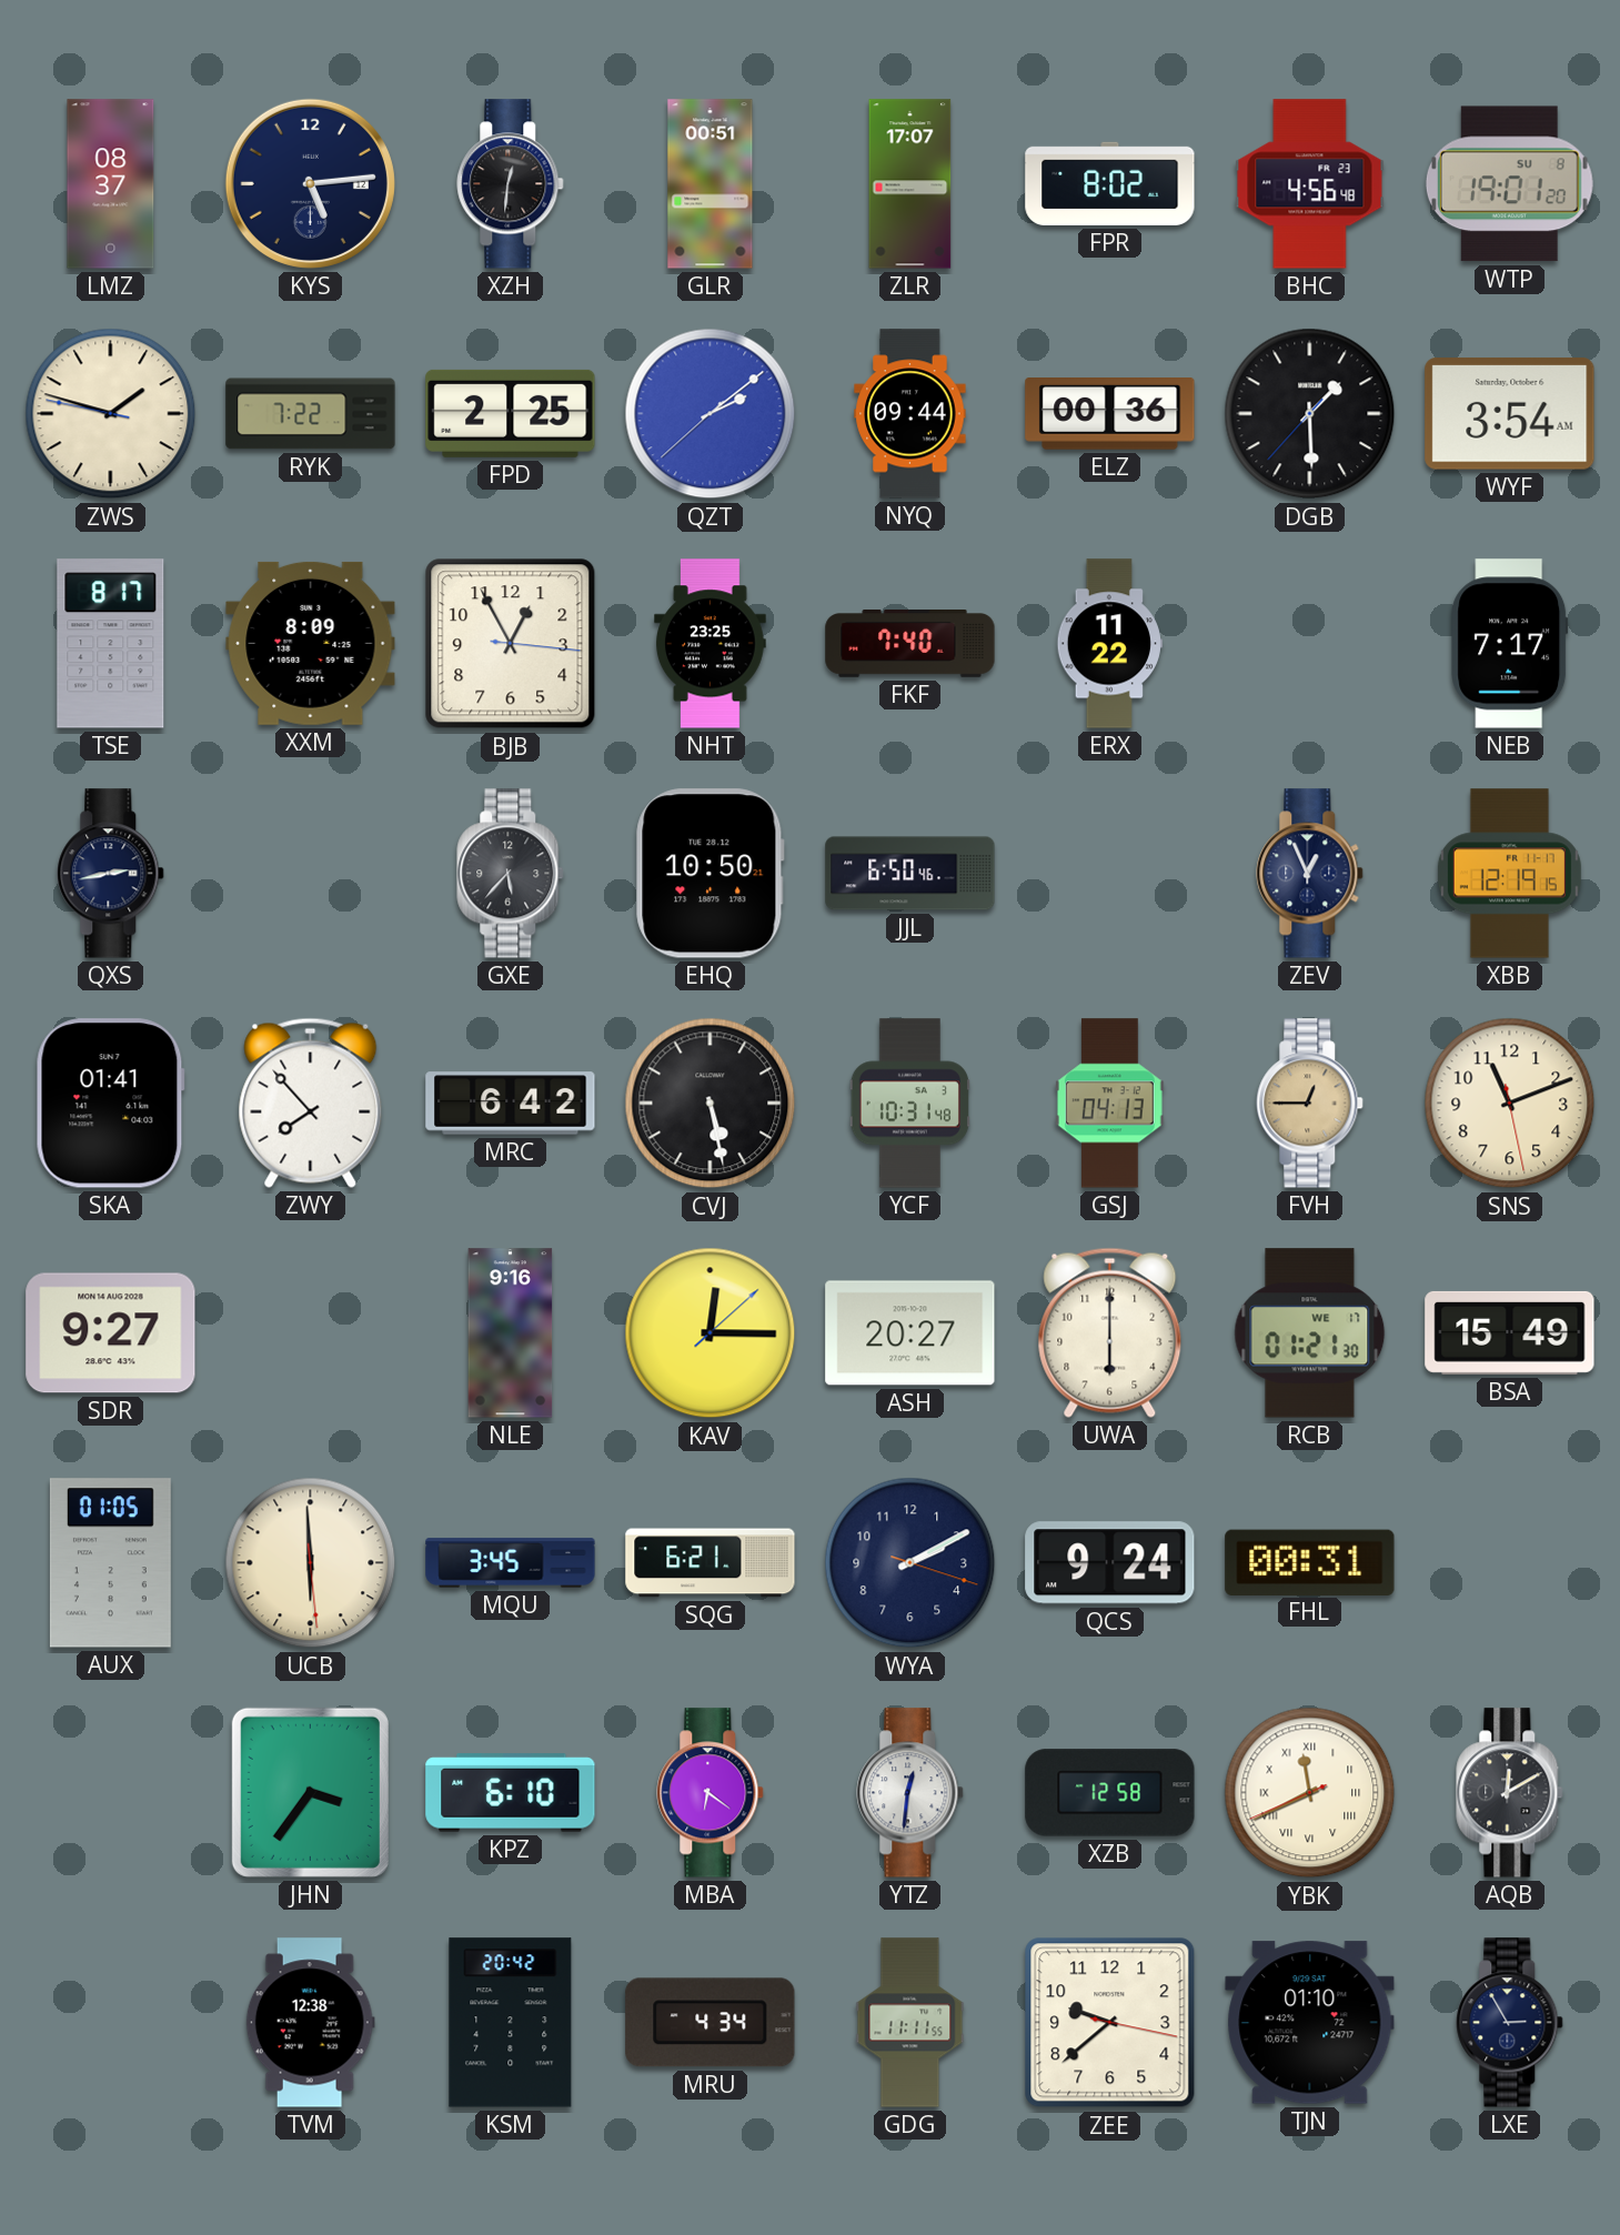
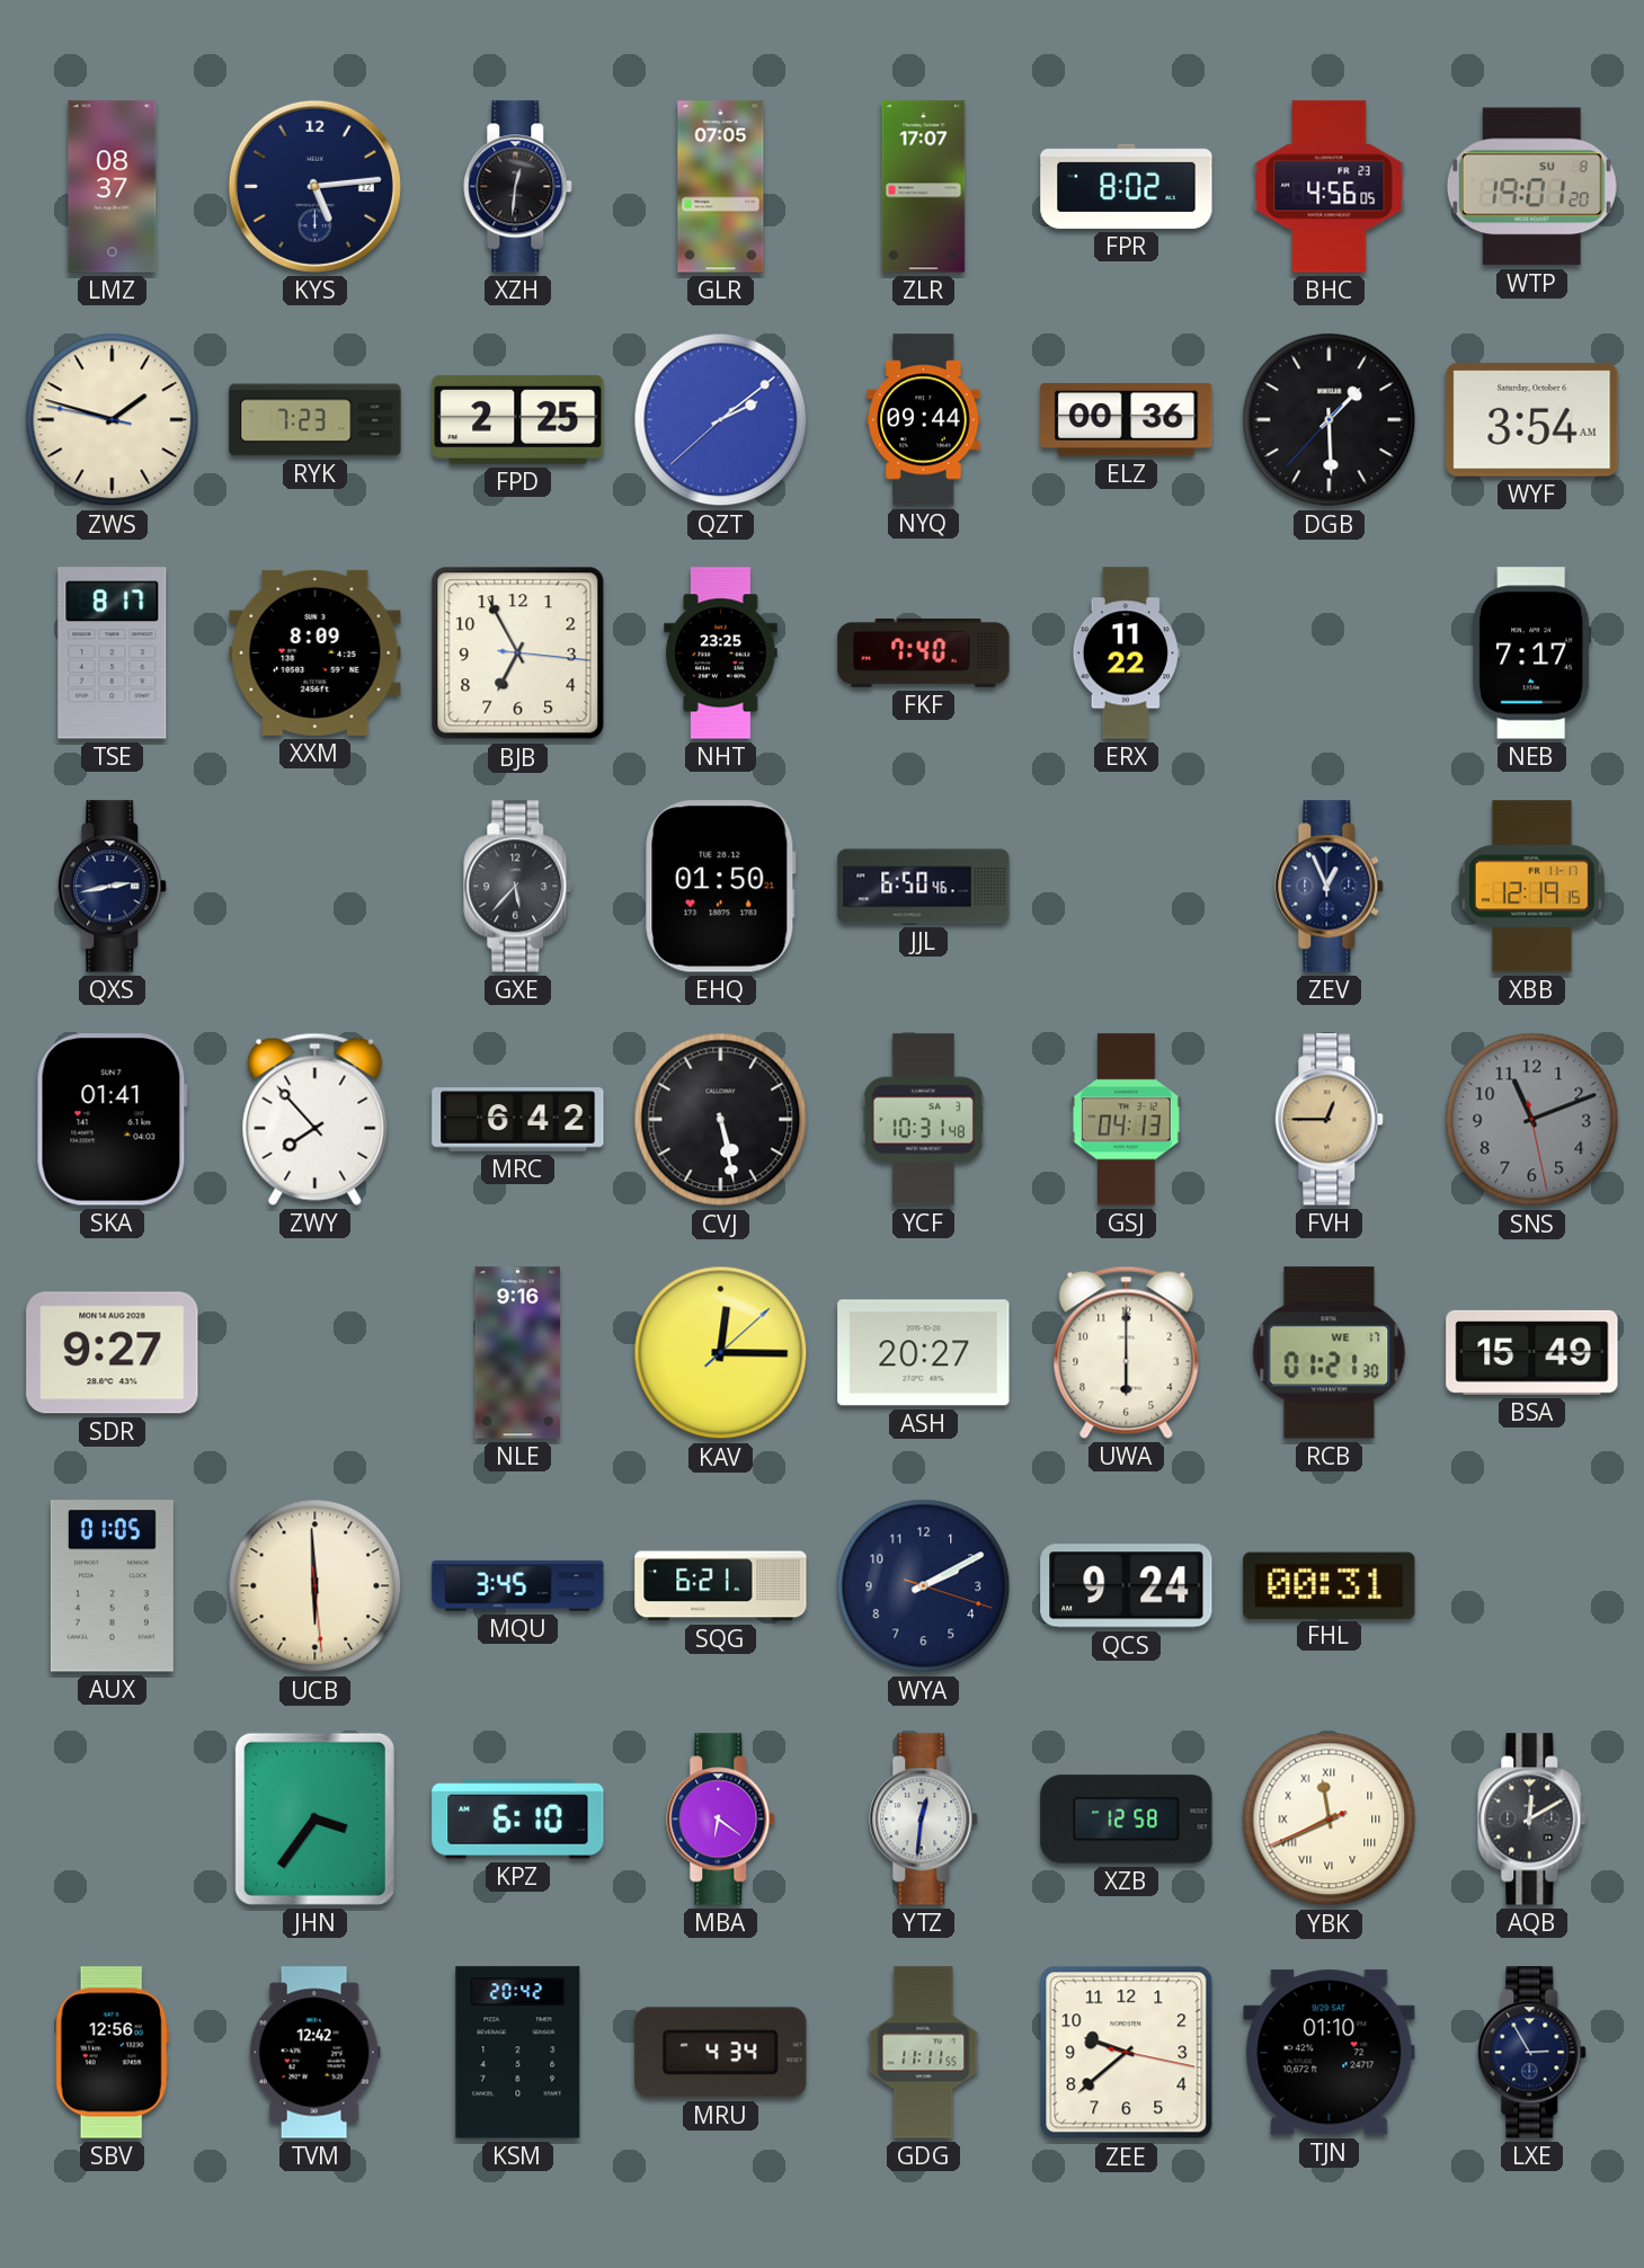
GLR: 00:51 -> 07:05 (721, 187)
BHC: 4:56:48 -> 4:56:05 (1330, 187)
RYK: 7:22 -> 7:23 (316, 420)
BJB: 12:55 -> 6:55 (518, 653)
EHQ: 10:50 -> 01:50 (721, 887)
SNS dial: cream -> grey (1532, 1120)
SBV: none -> 12:56 (112, 2053)
TVM: 12:38 -> 12:42 (314, 2053)
